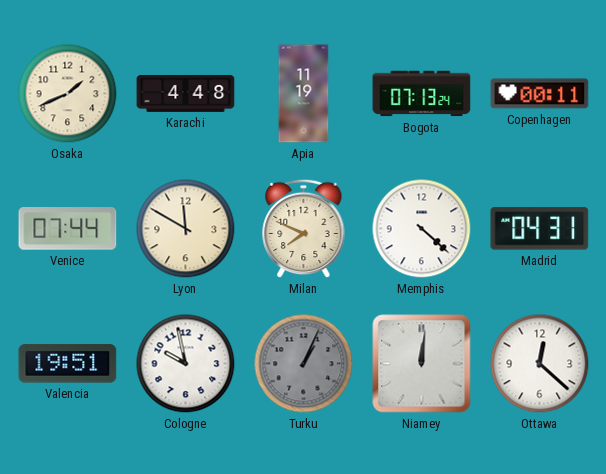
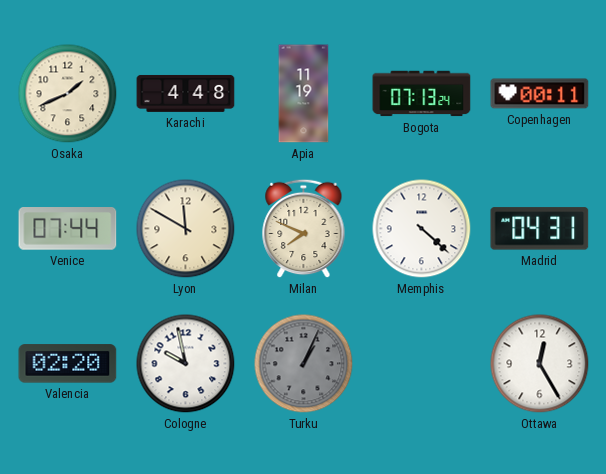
Valencia: 19:51 -> 02:20 (68, 364)
Niamey: 12:01 -> none (422, 364)
Ottawa: 12:22 -> 12:25 (540, 364)
